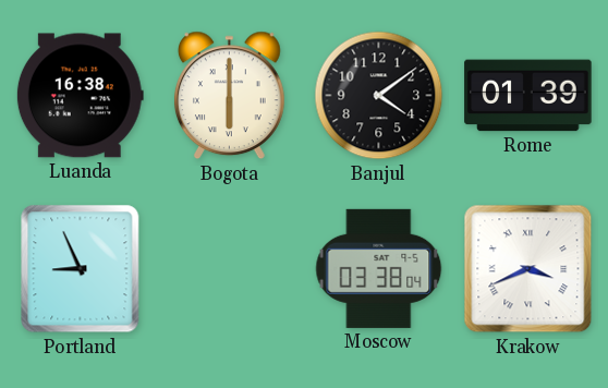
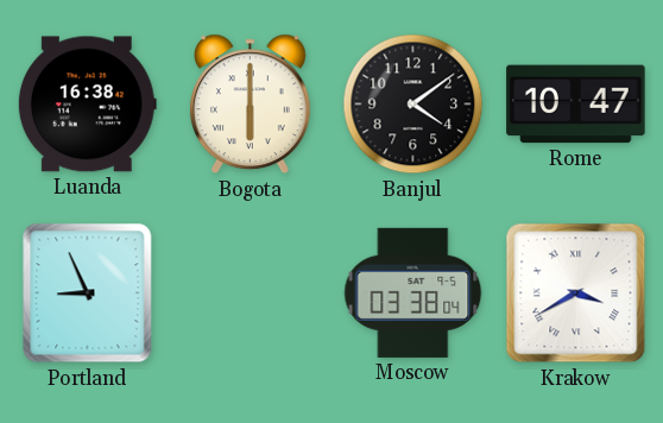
Rome: 01:39 -> 10:47 (576, 105)
Krakow: 3:41 -> 3:40 (576, 293)
